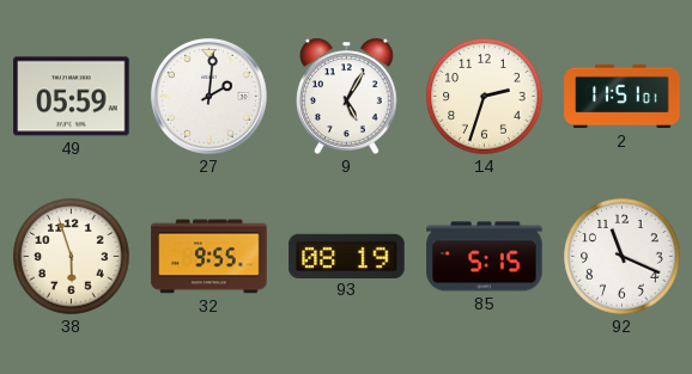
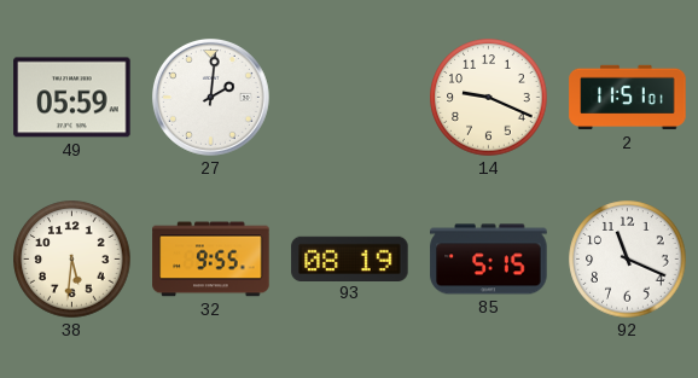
9: 5:05 -> none (347, 96)
14: 2:33 -> 9:19 (489, 98)
38: 5:57 -> 5:31 (72, 260)
